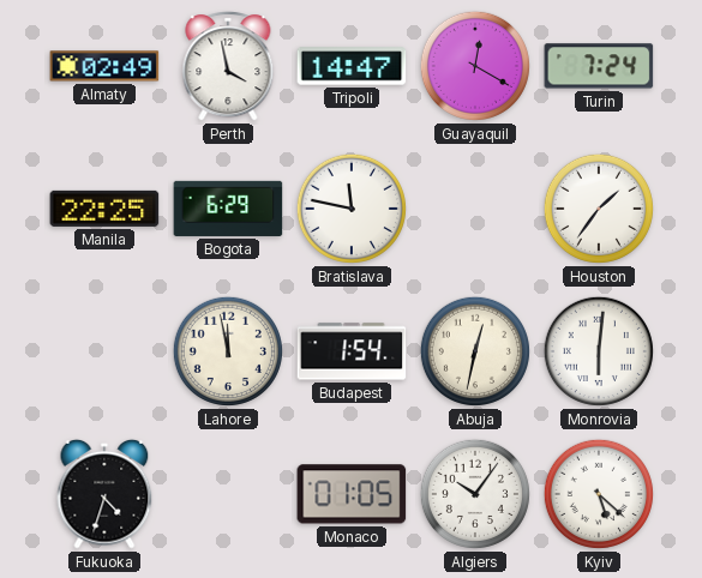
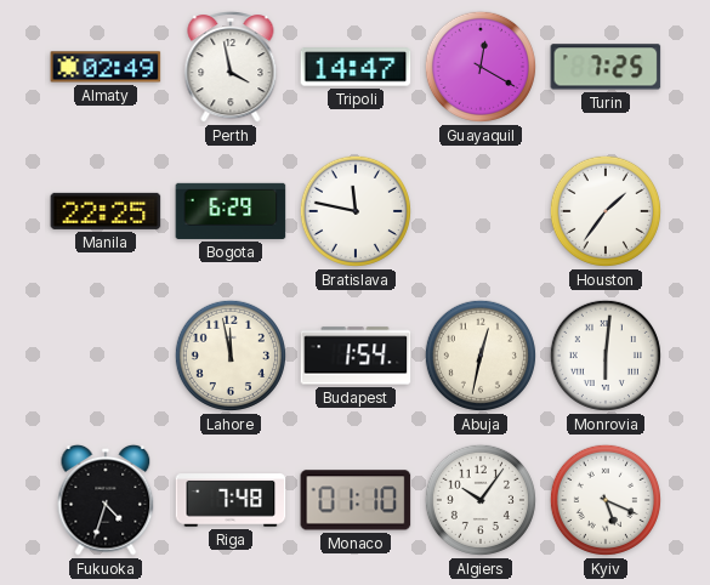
Turin: 7:24 -> 7:25 (606, 67)
Riga: none -> 7:48 (231, 500)
Monaco: 01:05 -> 01:10 (356, 500)
Kyiv: 5:22 -> 5:19 (606, 500)
